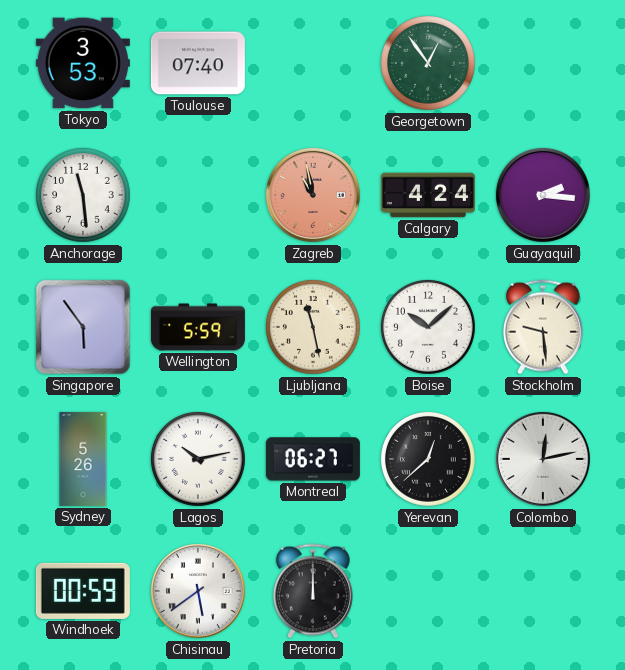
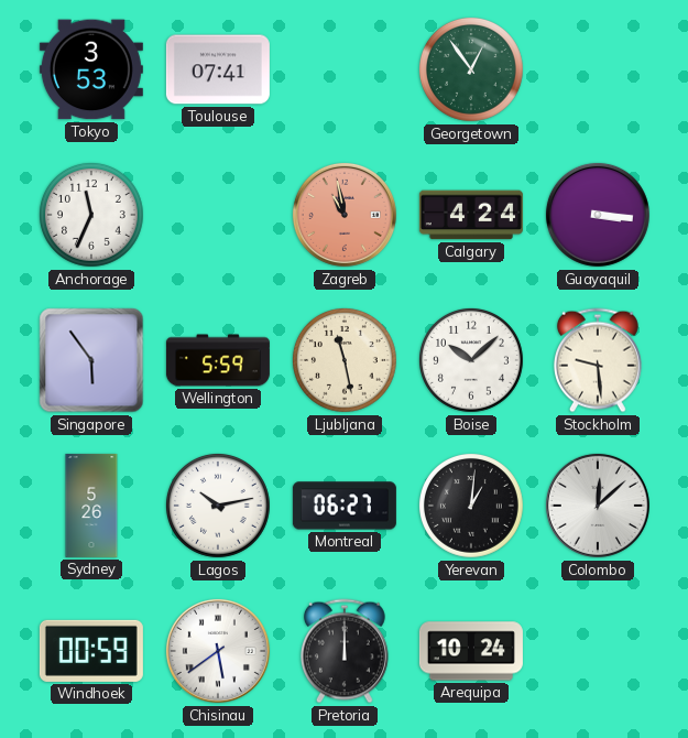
Toulouse: 07:40 -> 07:41 (218, 69)
Anchorage: 11:29 -> 11:34 (91, 215)
Guayaquil: 2:16 -> 3:16 (598, 215)
Yerevan: 12:38 -> 1:01 (471, 506)
Colombo: 12:13 -> 12:08 (598, 506)
Arequipa: none -> 10:24 (471, 651)
